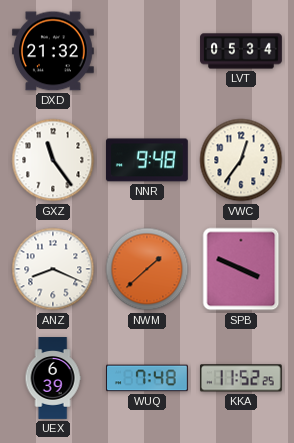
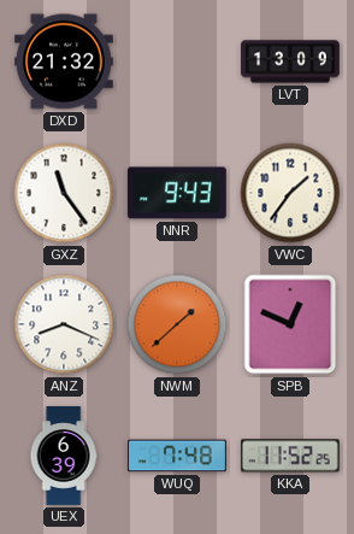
LVT: 05:34 -> 13:09 (290, 61)
NNR: 9:48 -> 9:43 (177, 193)
VWC: 12:36 -> 1:36 (290, 193)
SPB: 3:49 -> 12:49 (290, 324)
